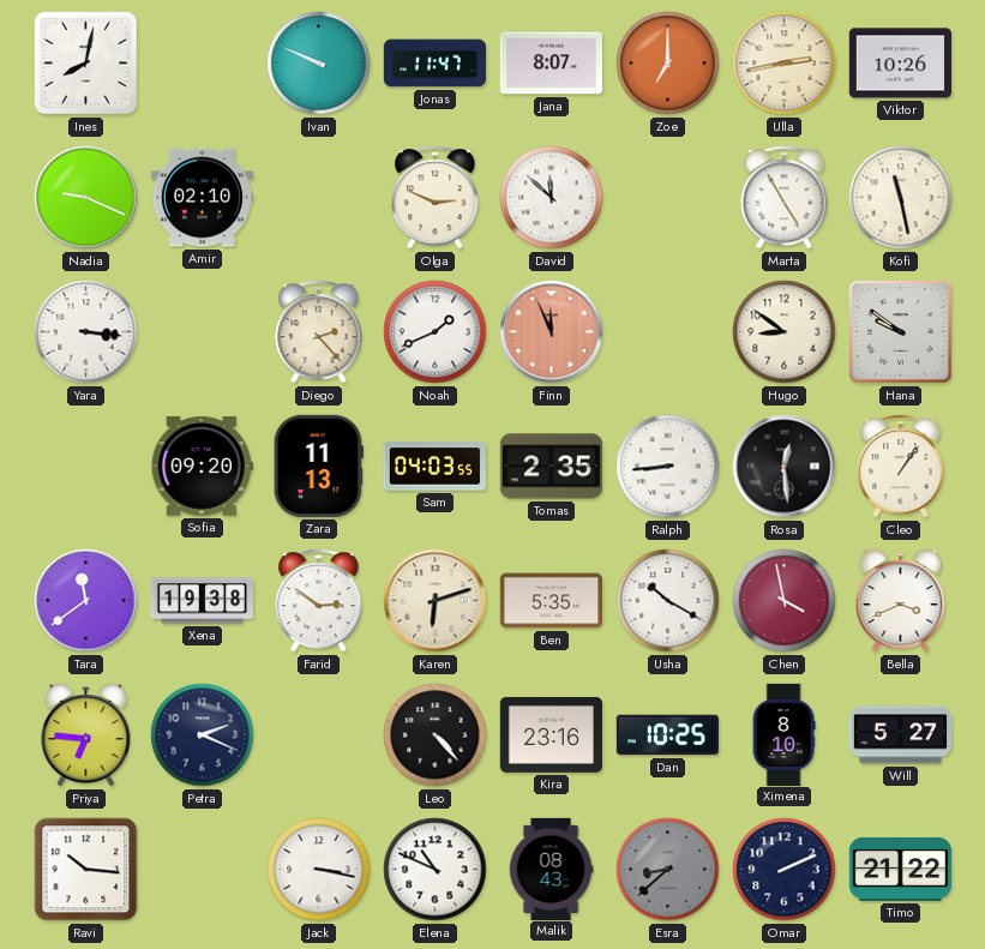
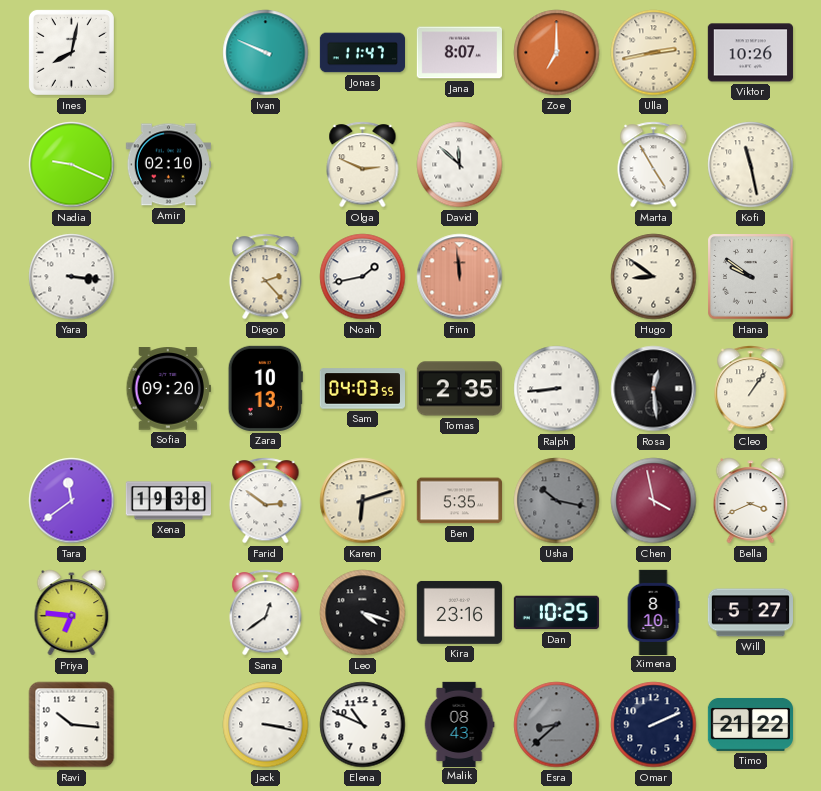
Noah: 1:41 -> 1:43 (363, 277)
Finn: 11:56 -> 11:59 (460, 277)
Zara: 11:13 -> 10:13 (265, 388)
Usha: 10:20 -> 10:17 (557, 501)
Usha dial: white -> grey (557, 501)
Petra: 2:19 -> none (203, 735)
Sana: none -> 12:39 (266, 613)
Leo: 4:23 -> 4:18 (363, 613)
